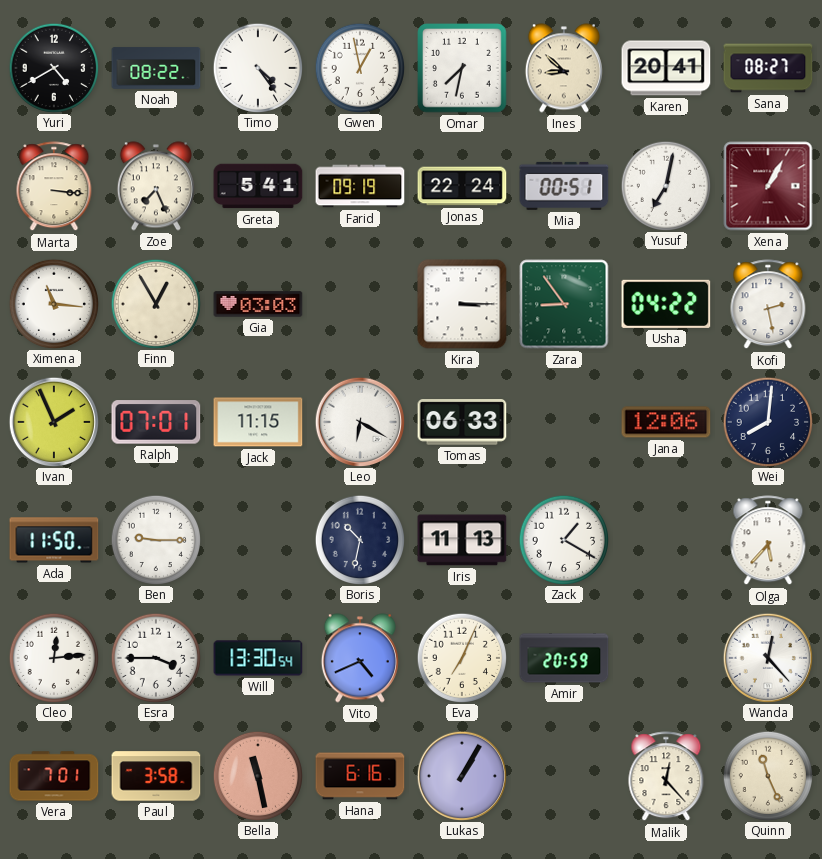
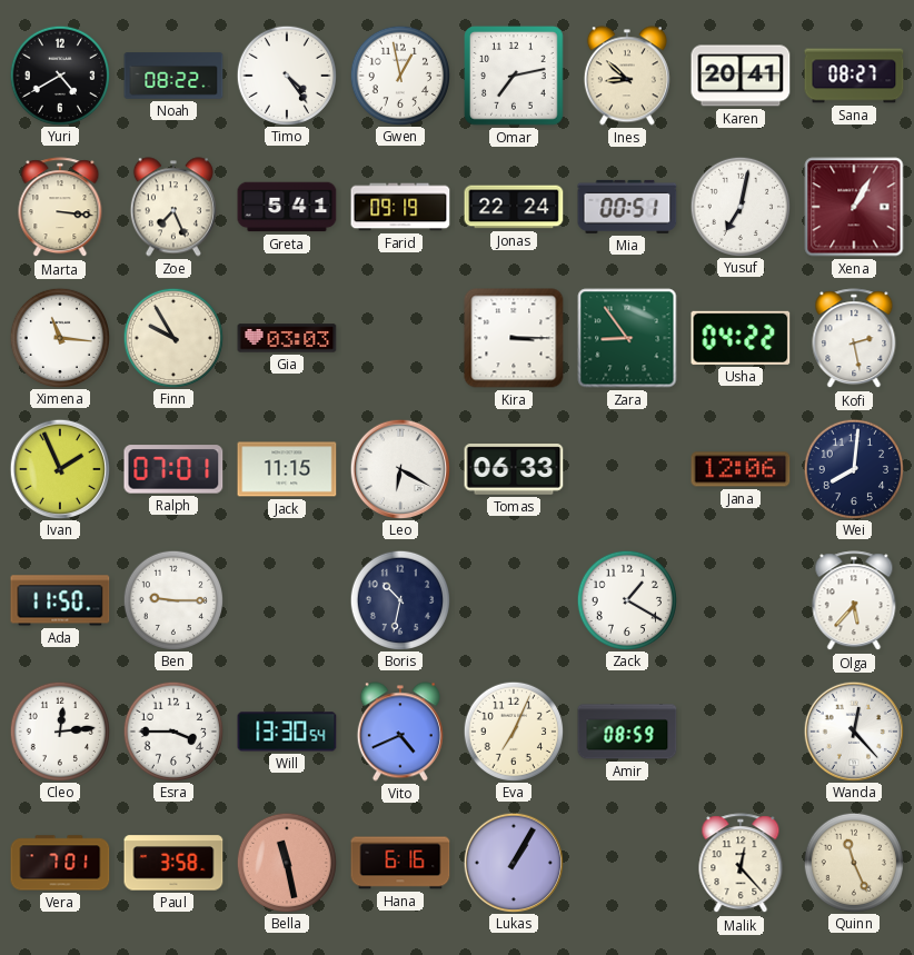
Omar: 7:32 -> 7:13 (514, 76)
Finn: 12:55 -> 9:55 (172, 337)
Iris: 11:13 -> none (462, 540)
Amir: 20:59 -> 08:59 (627, 732)
